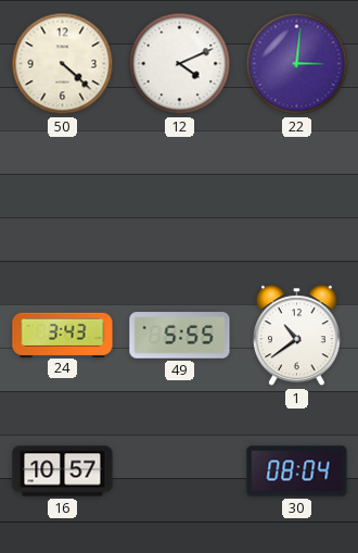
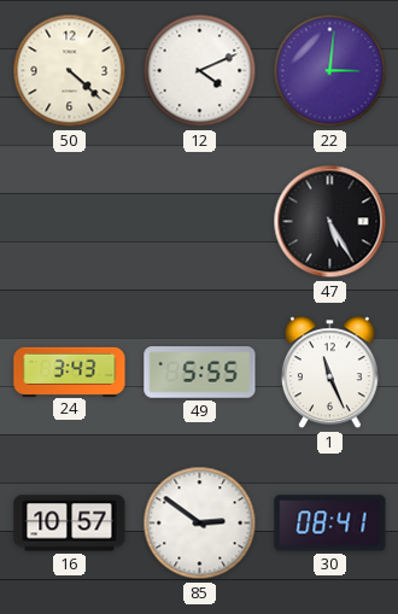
47: none -> 5:25 (330, 222)
1: 10:39 -> 11:26 (329, 373)
85: none -> 2:51 (200, 524)
30: 08:04 -> 08:41 (330, 524)
